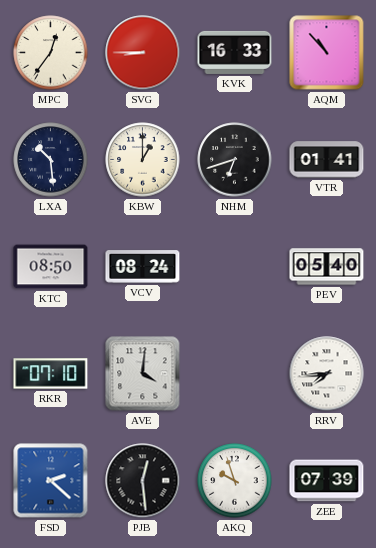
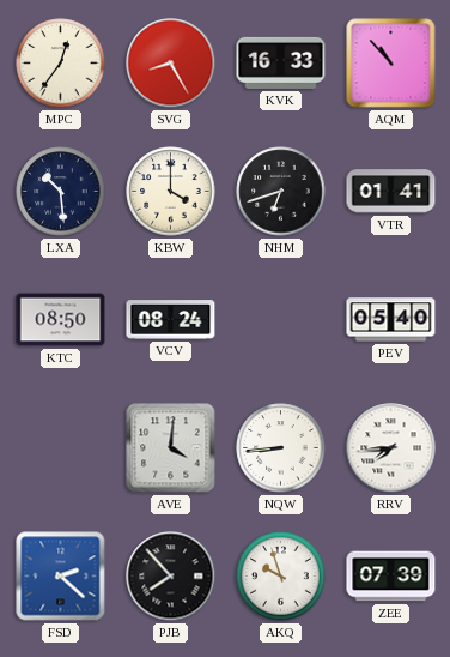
SVG: 8:45 -> 8:25 (171, 64)
KBW: 1:00 -> 4:00 (171, 192)
RKR: 07:10 -> none (51, 374)
NQW: none -> 8:44 (281, 448)
PJB: 12:29 -> 7:53 (171, 577)
